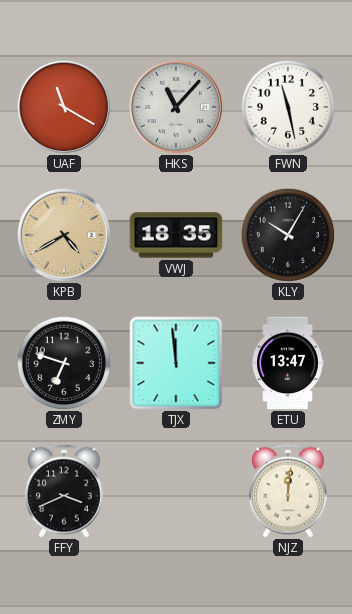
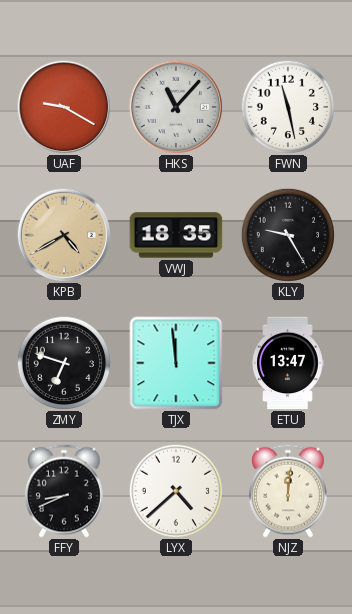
UAF: 11:20 -> 9:20 (64, 107)
KLY: 10:05 -> 9:25 (287, 234)
FFY: 3:41 -> 8:41 (64, 491)
LYX: none -> 4:38 (175, 490)
